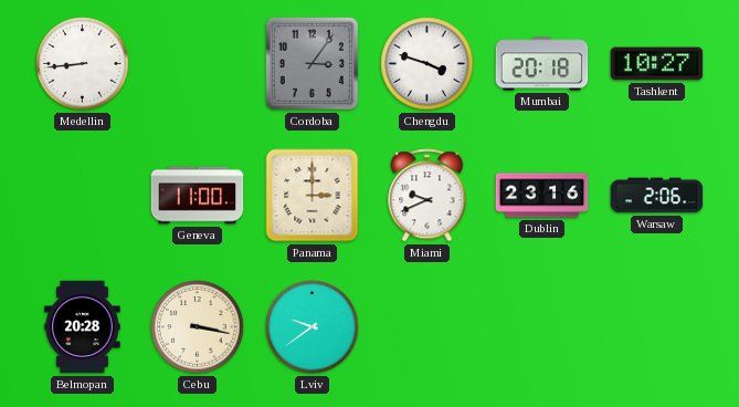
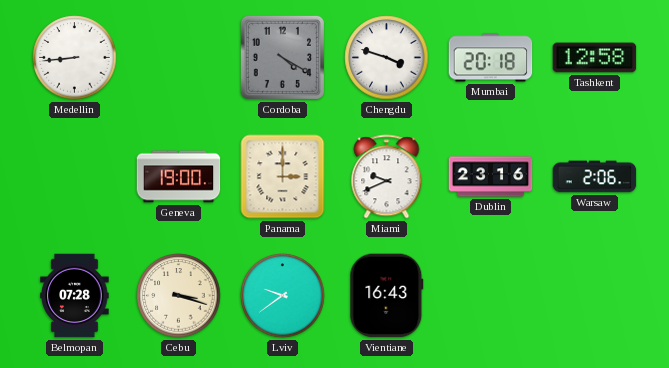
Cordoba: 3:06 -> 4:20 (282, 57)
Tashkent: 10:27 -> 12:58 (595, 58)
Geneva: 11:00 -> 19:00 (179, 177)
Belmopan: 20:28 -> 07:28 (75, 296)
Cebu: 3:17 -> 3:18 (179, 296)
Vientiane: none -> 16:43 (387, 296)
